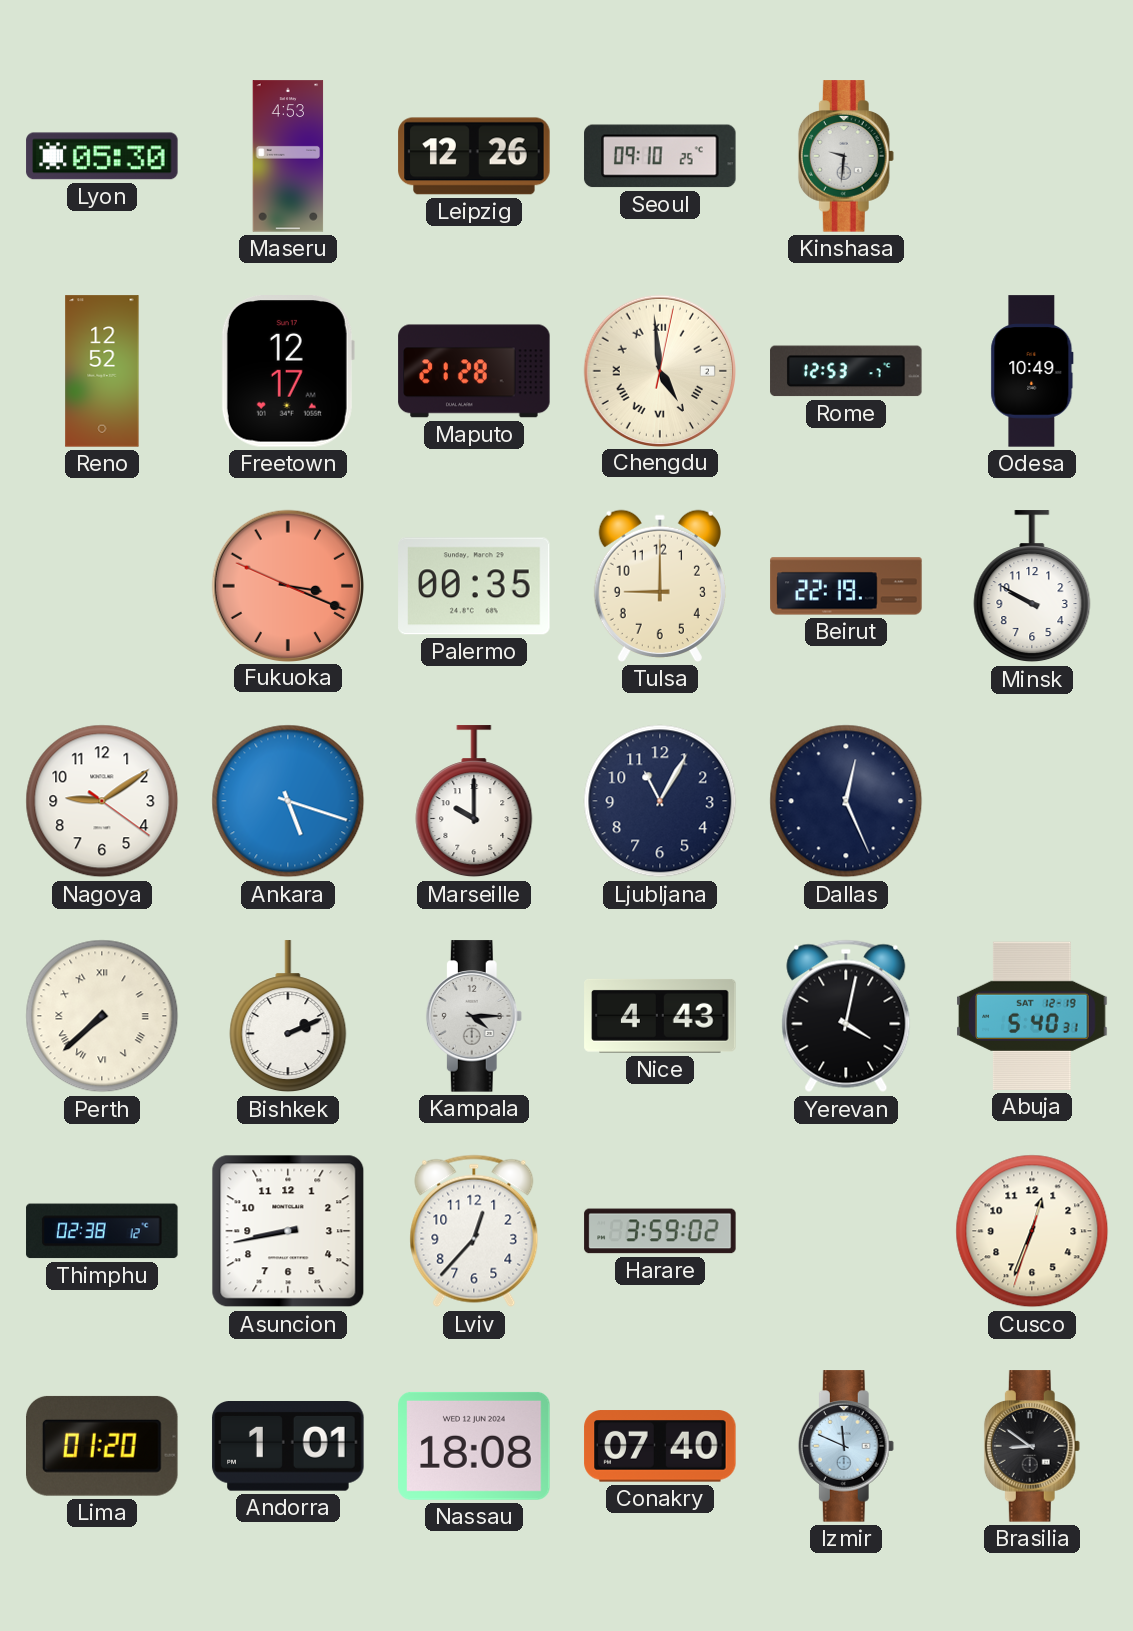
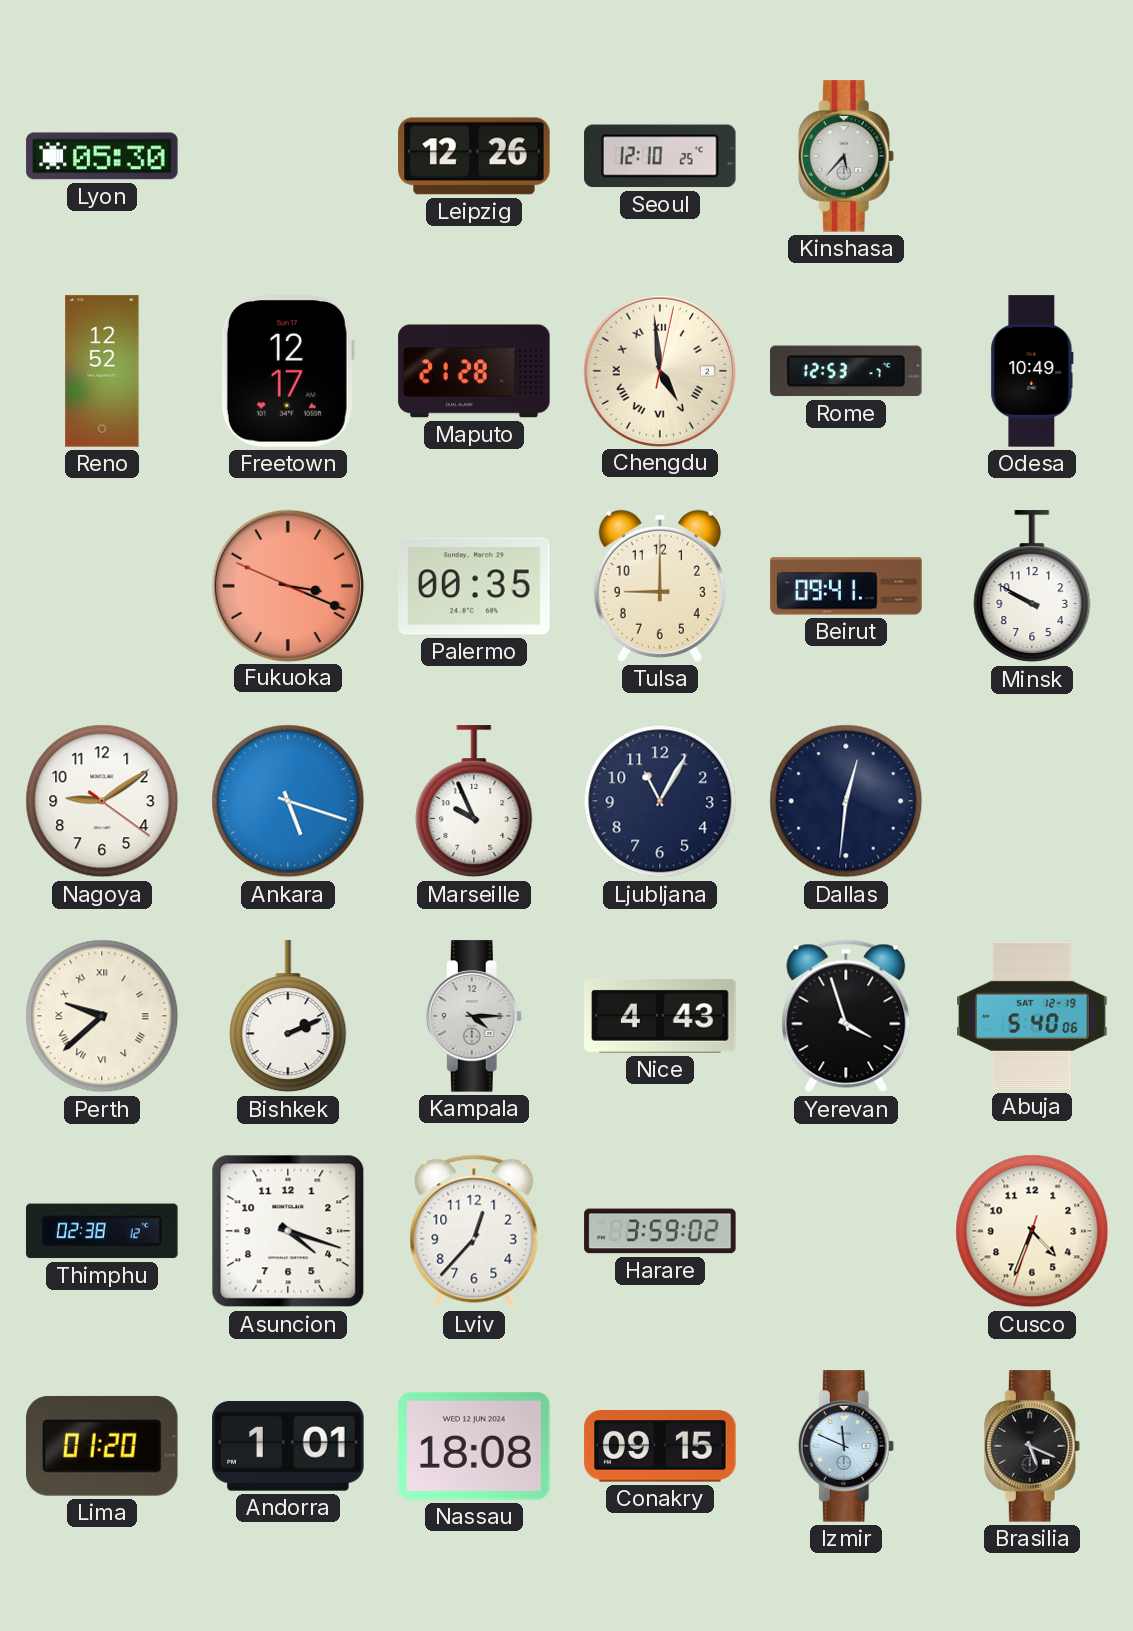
Maseru: 4:53 -> none (288, 156)
Seoul: 09:10 -> 12:10 (660, 156)
Kinshasa: 9:31 -> 5:37 (846, 156)
Beirut: 22:19 -> 09:41 (846, 586)
Marseille: 10:00 -> 9:56 (474, 802)
Dallas: 12:26 -> 12:31 (846, 801)
Perth: 7:38 -> 9:38 (102, 1016)
Yerevan: 4:02 -> 3:57 (846, 1016)
Abuja: 5:40:31 -> 5:40:06 (1032, 1016)
Asuncion: 8:43 -> 4:18 (288, 1231)
Cusco: 12:33 -> 4:33 (1032, 1231)
Conakry: 07:40 -> 09:15 (660, 1446)
Brasilia: 8:51 -> 5:19 (1032, 1446)
